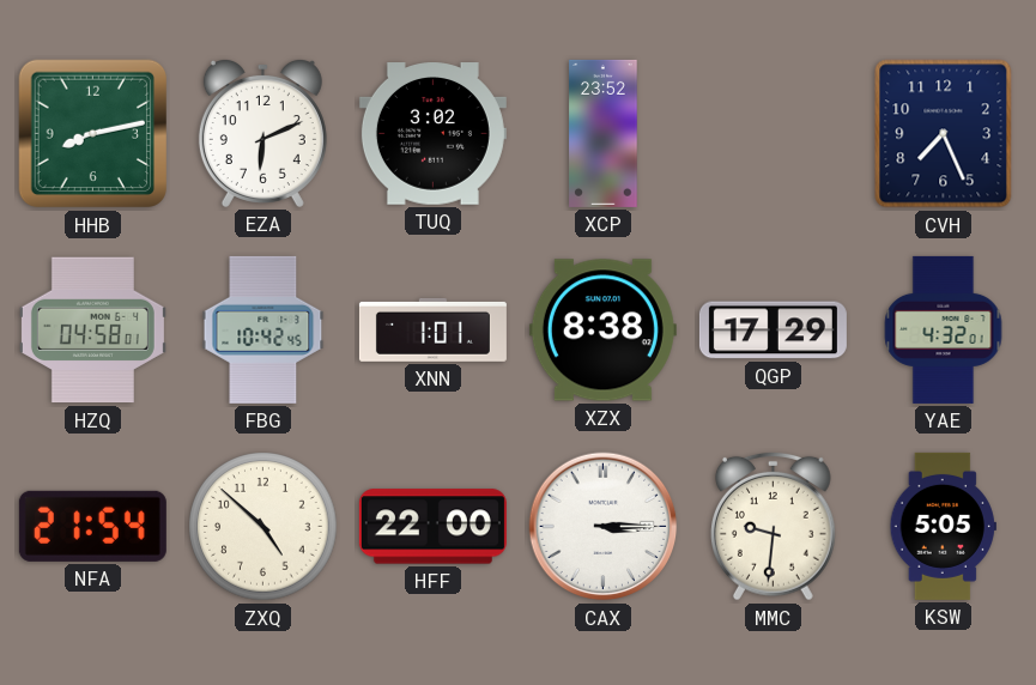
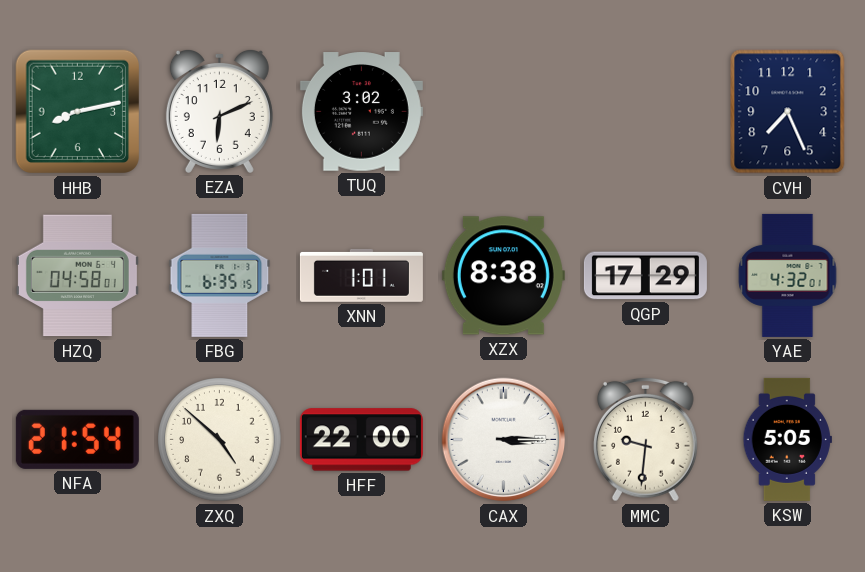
XCP: 23:52 -> none (604, 133)
FBG: 10:42 -> 6:35 (220, 275)
